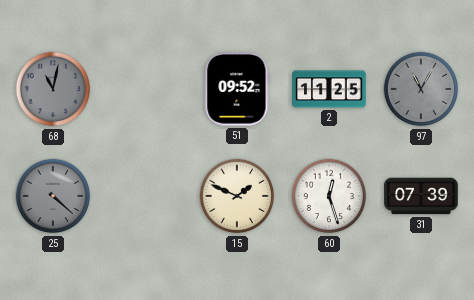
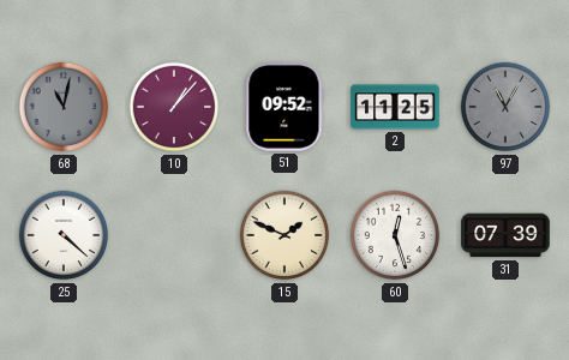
10: none -> 1:07 (174, 107)
25 dial: grey -> white (64, 235)
